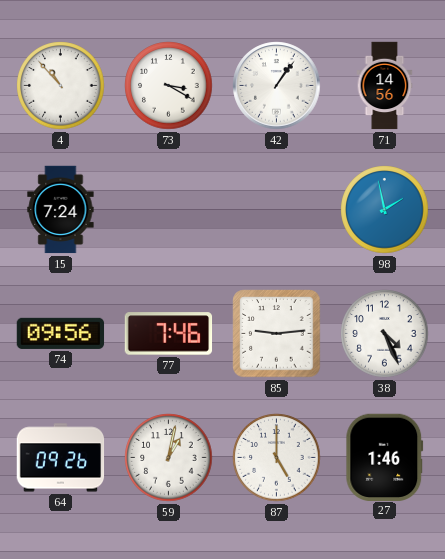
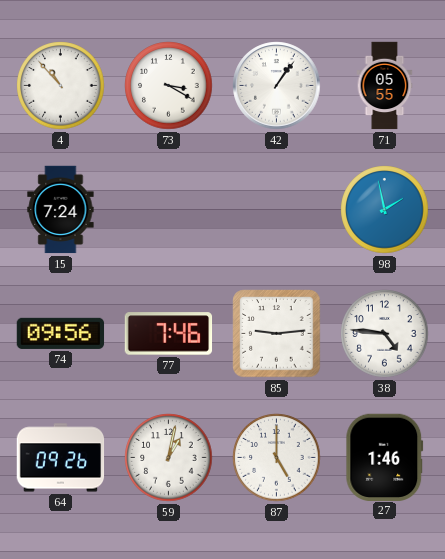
71: 14:56 -> 05:55 (385, 86)
38: 4:26 -> 4:46 (385, 334)
